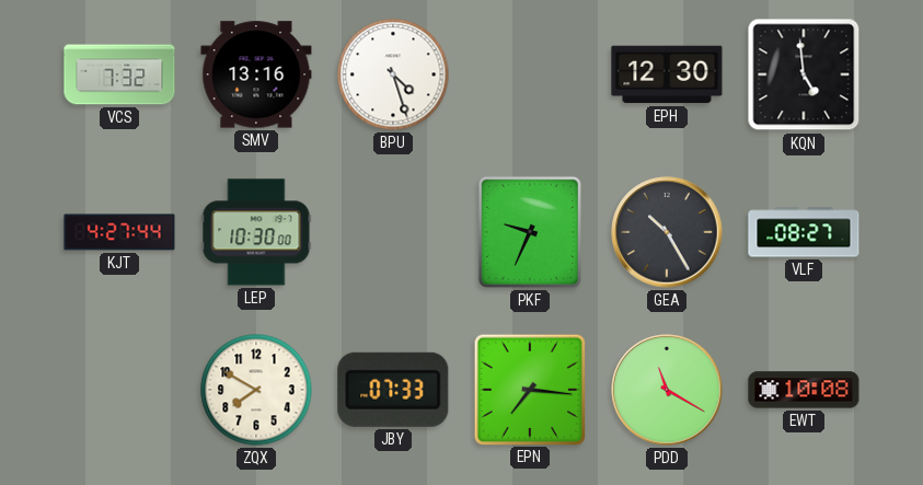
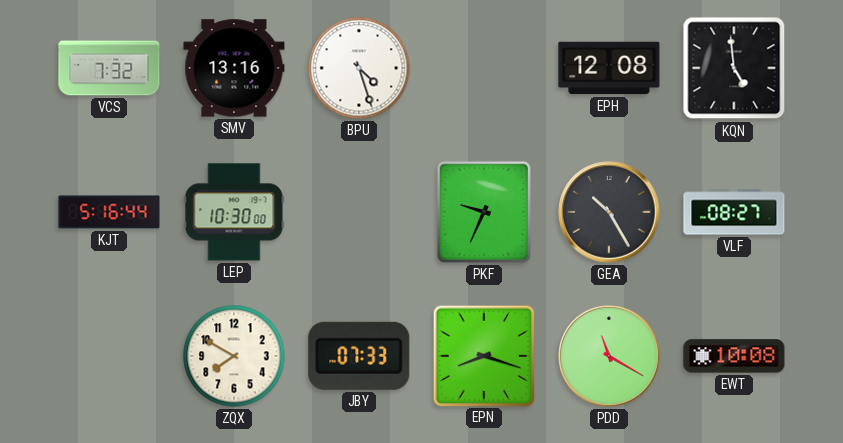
EPH: 12:30 -> 12:08 (609, 68)
KJT: 4:27 -> 5:16 (109, 212)
EPN: 7:16 -> 8:18 (483, 355)
